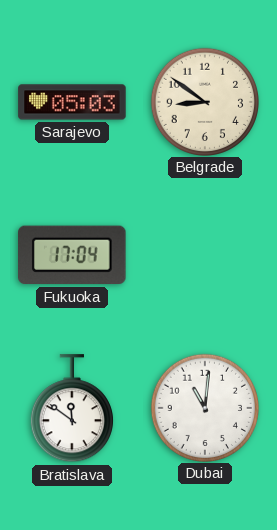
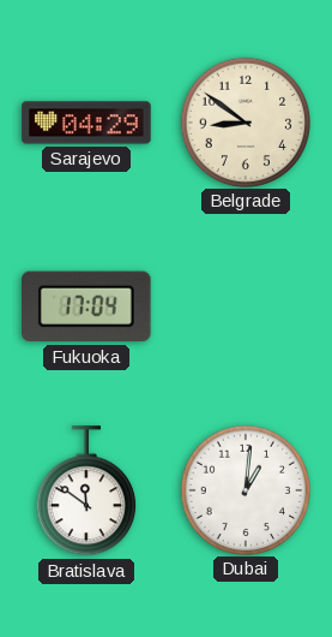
Sarajevo: 05:03 -> 04:29 (86, 123)
Dubai: 11:01 -> 1:01 (245, 489)
